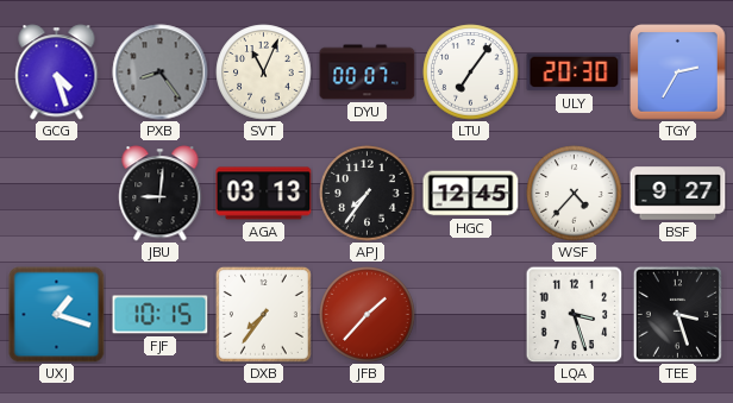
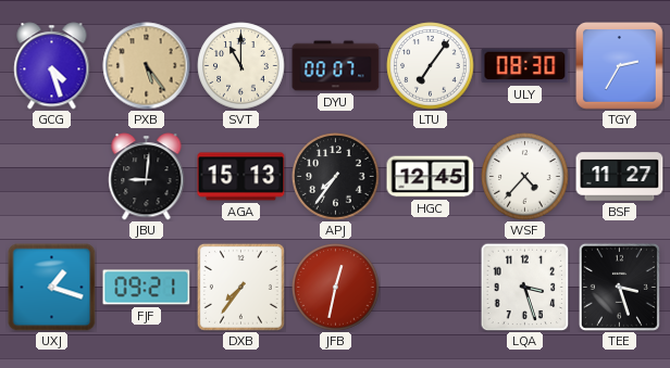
PXB: 8:24 -> 5:24 (147, 66)
PXB dial: grey -> champagne (147, 66)
SVT: 11:04 -> 11:00 (241, 66)
ULY: 20:30 -> 08:30 (525, 66)
AGA: 03:13 -> 15:13 (241, 177)
BSF: 9:27 -> 11:27 (620, 177)
FJF: 10:15 -> 09:21 (147, 288)
JFB: 1:37 -> 12:32 (336, 288)
